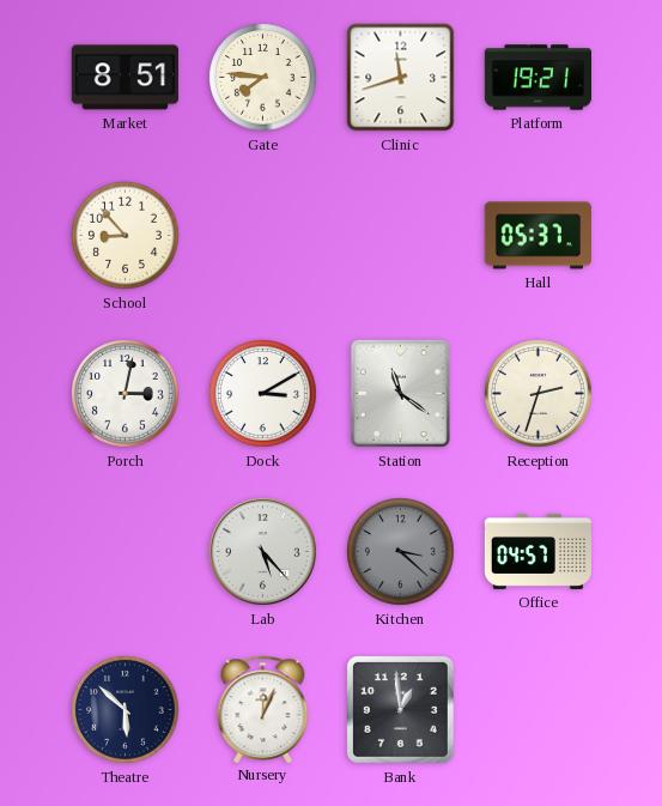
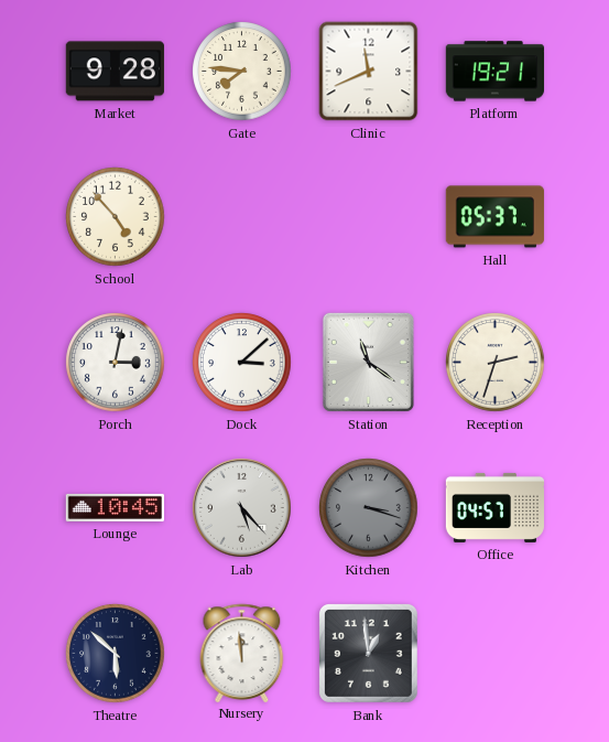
Market: 8:51 -> 9:28 (115, 72)
Clinic: 11:42 -> 11:41 (369, 72)
School: 8:53 -> 4:53 (116, 217)
Dock: 3:10 -> 3:08 (242, 363)
Lounge: none -> 10:45 (115, 507)
Kitchen: 3:22 -> 3:18 (369, 508)
Nursery: 12:04 -> 11:59 (242, 653)
